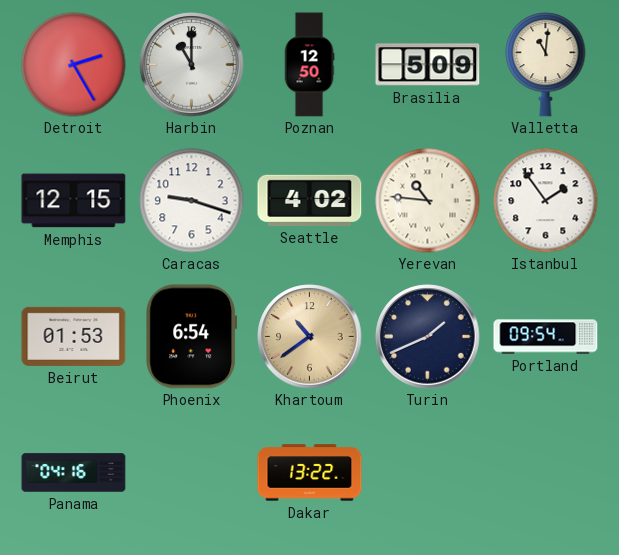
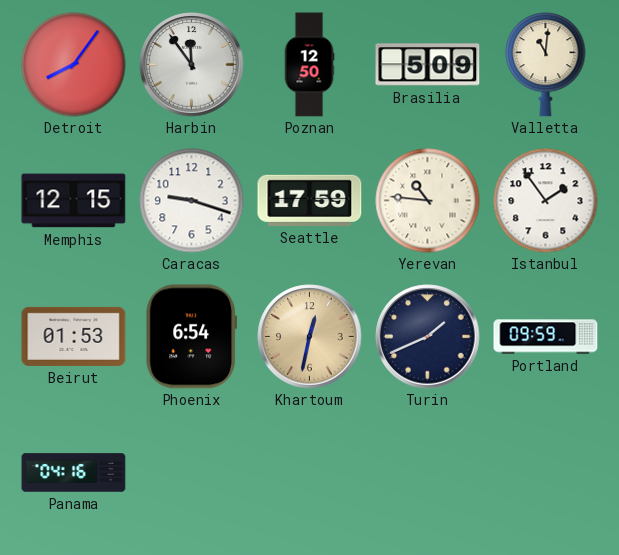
Detroit: 2:25 -> 8:06 (74, 65)
Harbin: 11:00 -> 11:54 (192, 65)
Seattle: 4:02 -> 17:59 (310, 200)
Khartoum: 10:39 -> 12:32 (310, 337)
Portland: 09:54 -> 09:59 (546, 337)
Dakar: 13:22 -> none (310, 473)
